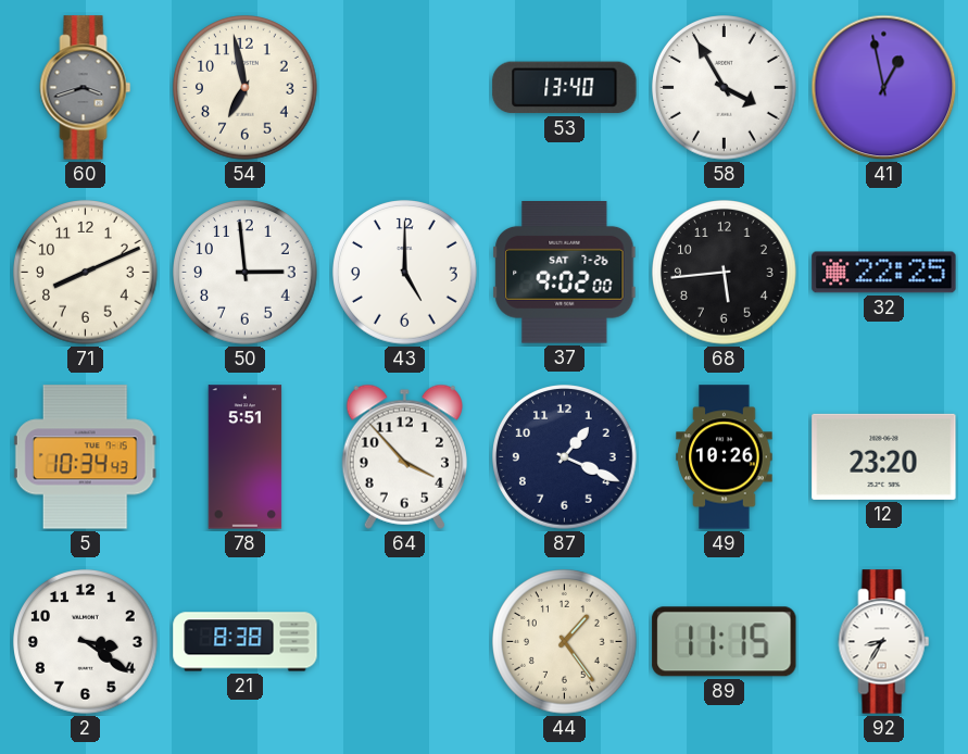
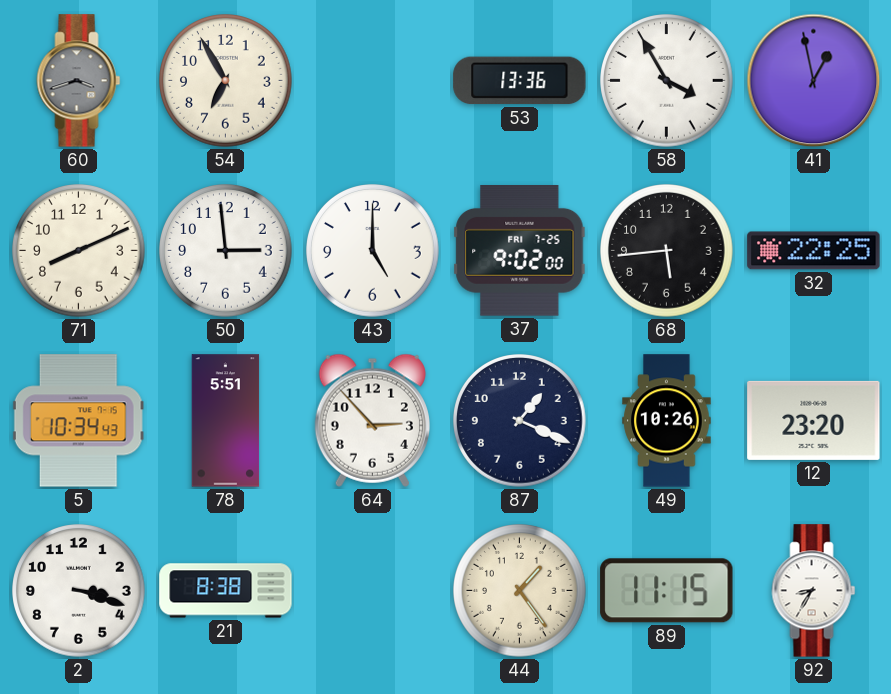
54: 6:58 -> 6:55 (226, 81)
53: 13:40 -> 13:36 (520, 81)
37 date: SAT 7-26 -> FRI 7-25 (520, 251)
64: 3:53 -> 2:53 (372, 420)
2: 3:21 -> 3:18 (79, 591)
